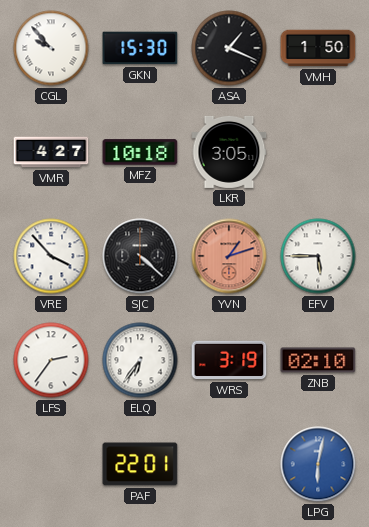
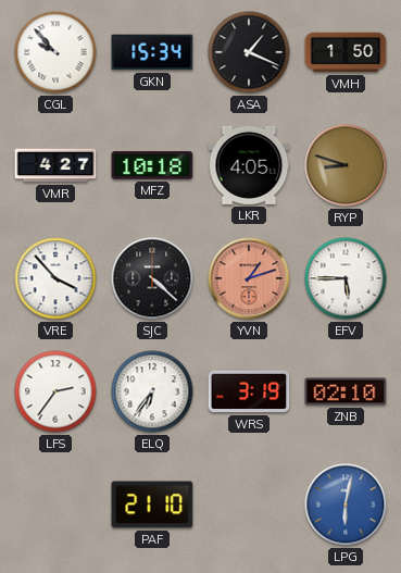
GKN: 15:30 -> 15:34 (152, 52)
LKR: 3:05 -> 4:05 (249, 165)
RYP: none -> 8:48 (346, 165)
PAF: 22:01 -> 21:10 (152, 505)
